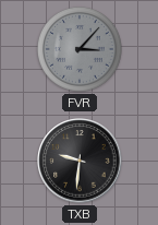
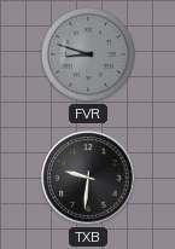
FVR: 3:07 -> 8:48 (88, 54)
